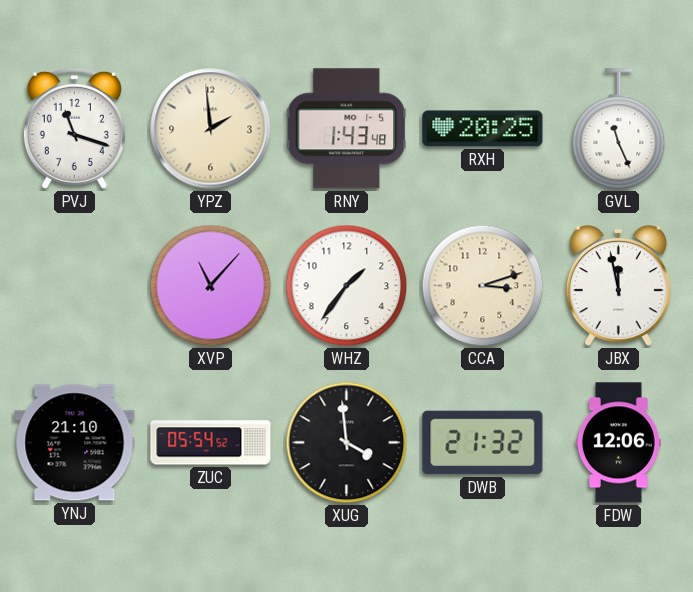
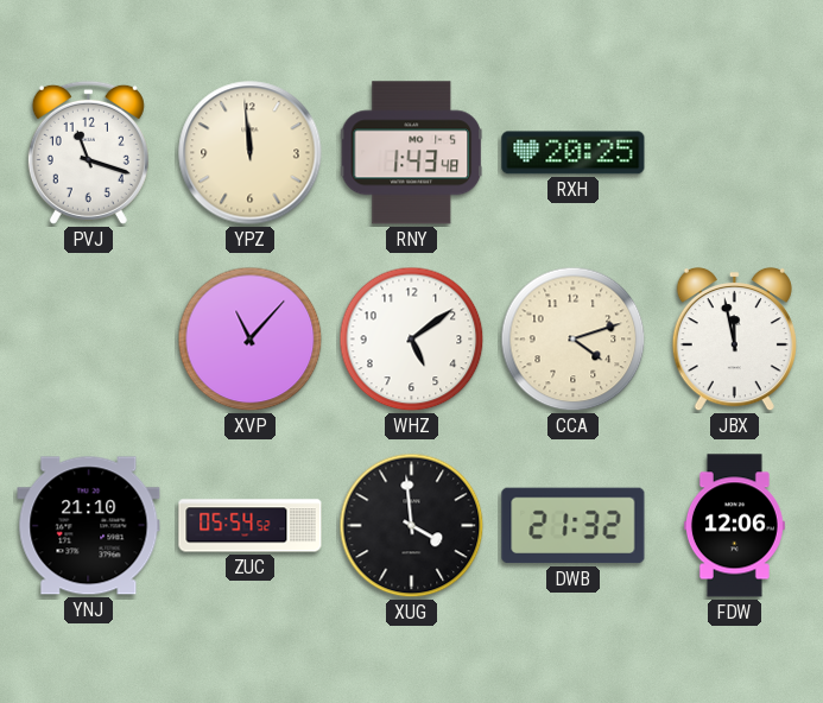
YPZ: 1:59 -> 11:59 (251, 153)
GVL: 11:26 -> none (619, 129)
WHZ: 1:36 -> 5:09 (412, 340)
CCA: 3:12 -> 4:12 (574, 340)
